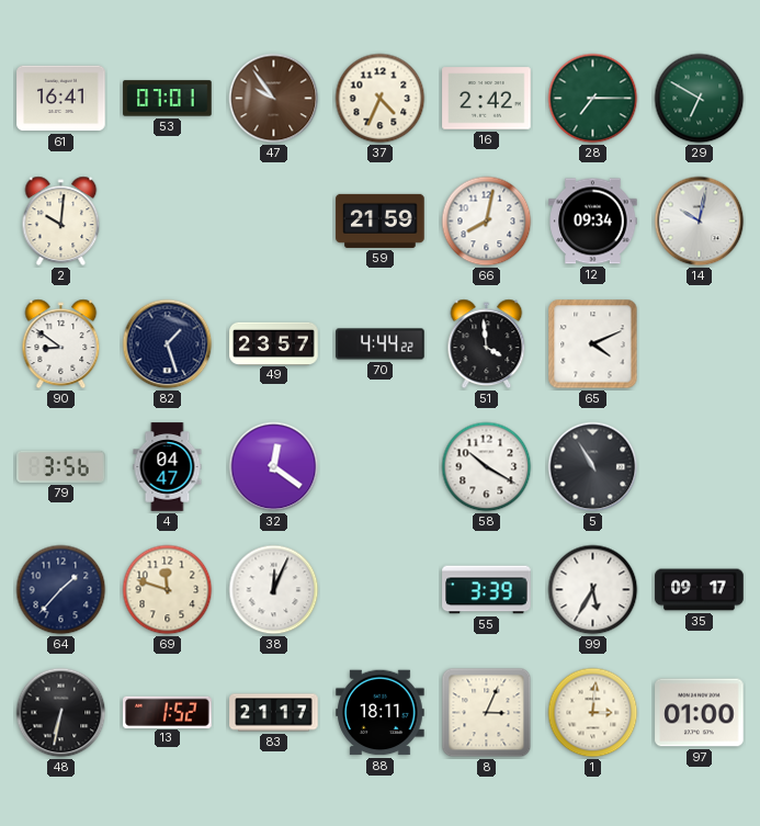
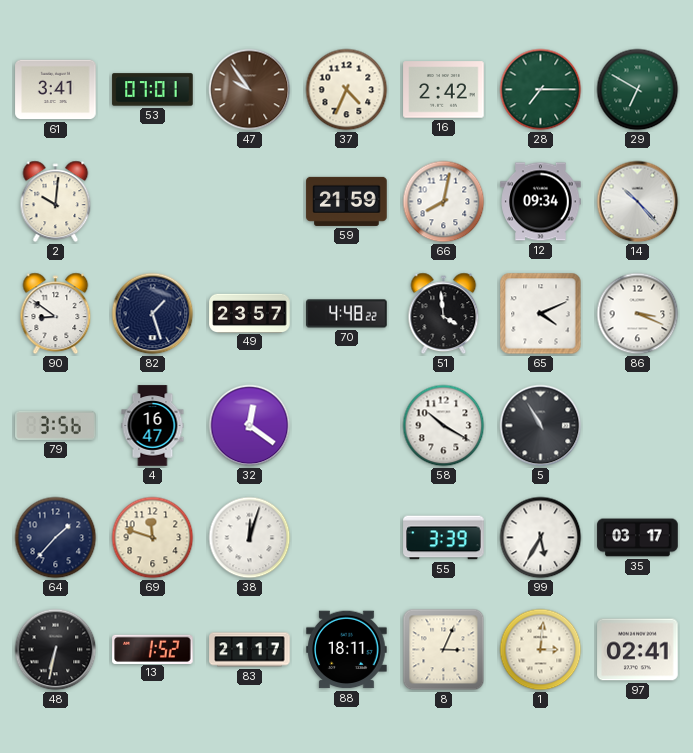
61: 16:41 -> 3:41 (56, 90)
14: 10:02 -> 10:23 (638, 202)
70: 4:44 -> 4:48 (347, 314)
86: none -> 3:19 (638, 314)
4: 04:47 -> 16:47 (153, 426)
38: 12:04 -> 12:03 (250, 538)
35: 09:17 -> 03:17 (638, 538)
97: 01:00 -> 02:41 (638, 650)
